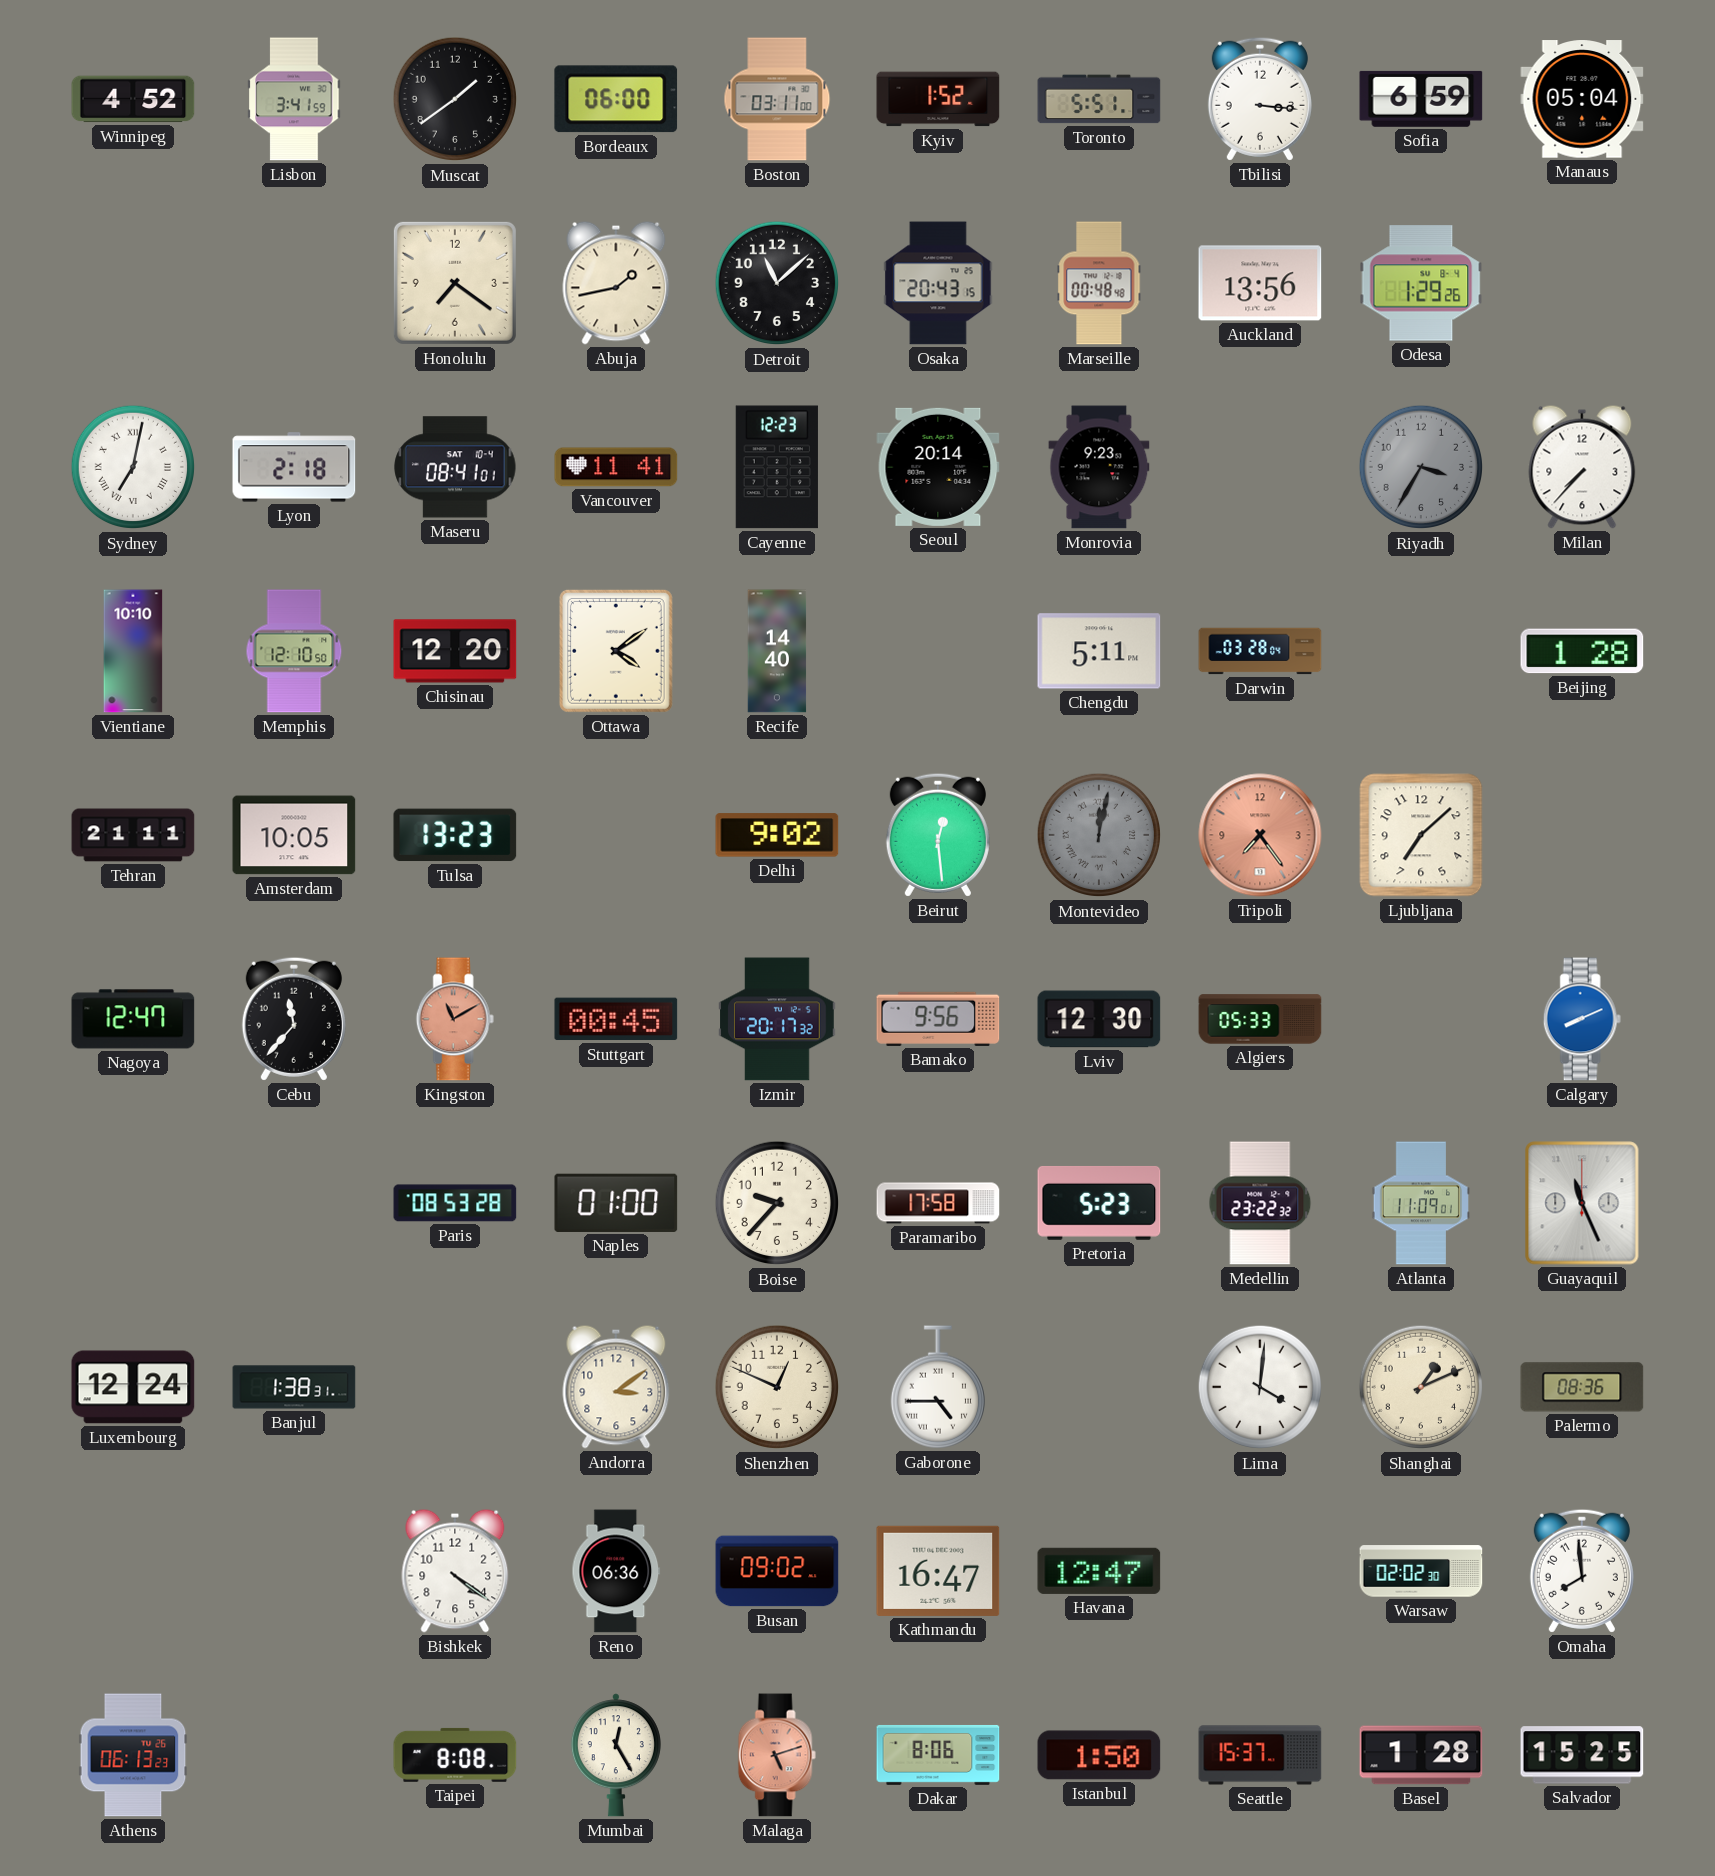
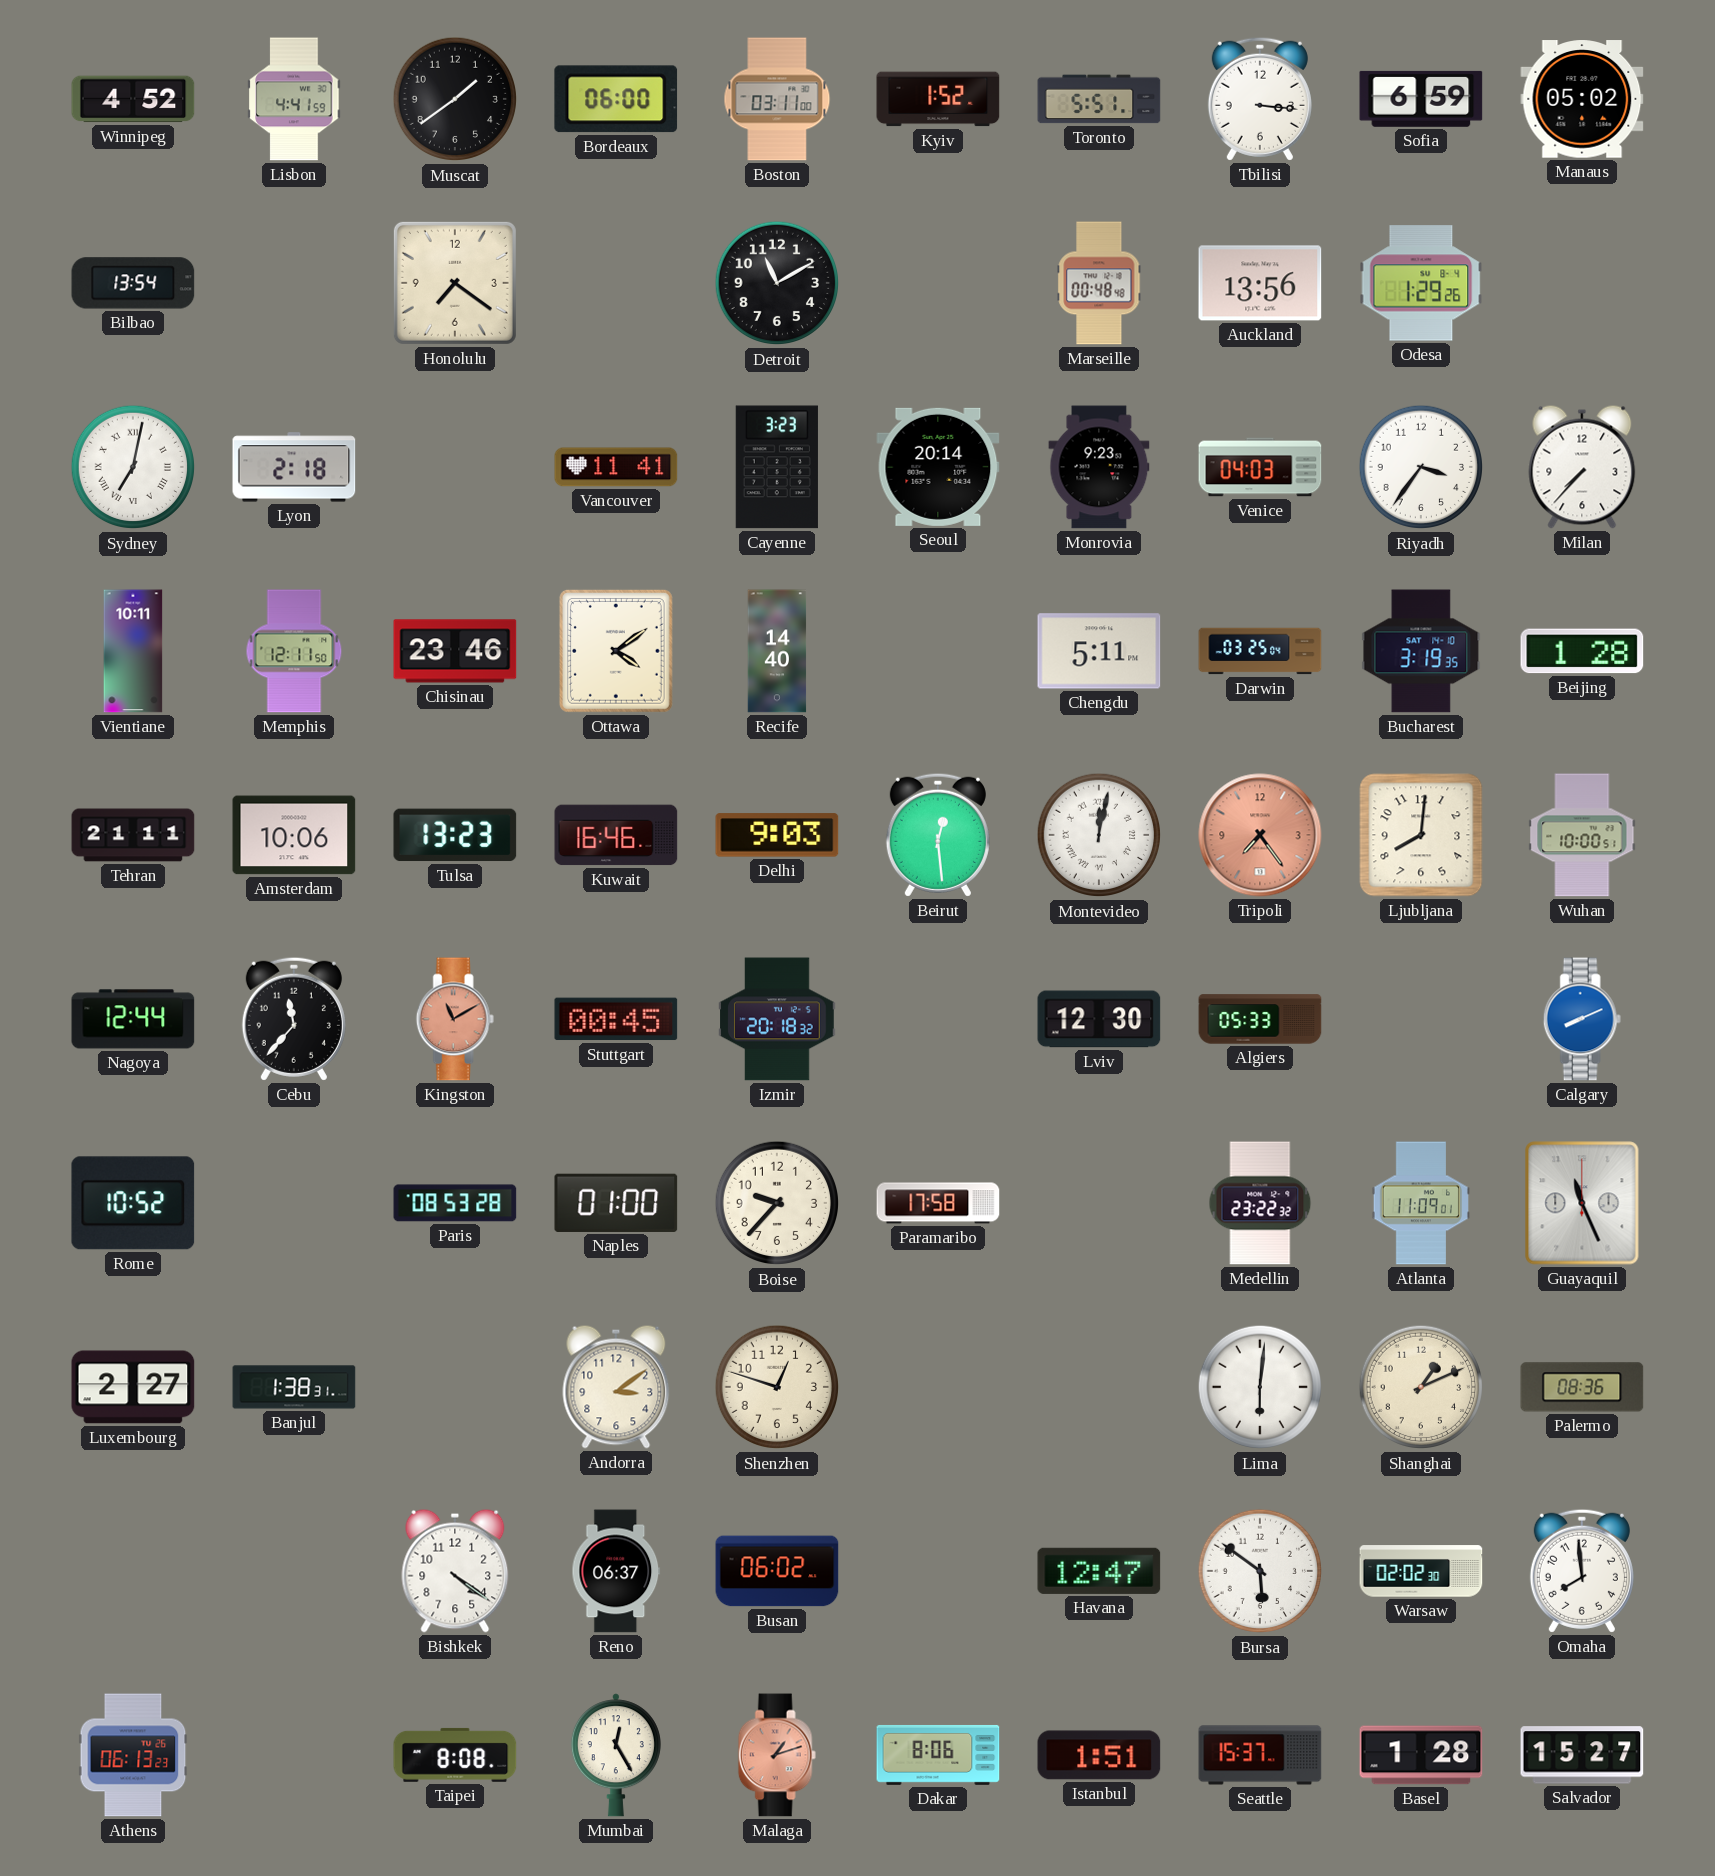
Lisbon: 3:41 -> 4:41 (294, 99)
Manaus: 05:04 -> 05:02 (1582, 99)
Bilbao: none -> 13:54 (133, 283)
Abuja: 1:43 -> none (616, 283)
Detroit: 11:08 -> 11:10 (777, 283)
Osaka: 20:43 -> none (938, 283)
Maseru: 08:41 -> none (455, 467)
Cayenne: 12:23 -> 3:23 (777, 467)
Venice: none -> 04:03 (1260, 467)
Riyadh: 3:35 -> 3:36 (1421, 467)
Riyadh dial: grey -> white (1421, 467)
Vientiane: 10:10 -> 10:11 (133, 651)
Memphis: 12:10 -> 12:11 (294, 651)
Chisinau: 12:20 -> 23:46 (455, 651)
Darwin: 03:28 -> 03:25 (1260, 651)
Bucharest: none -> 3:19 (1421, 651)
Amsterdam: 10:05 -> 10:06 (294, 835)
Kuwait: none -> 16:46 (616, 835)
Delhi: 9:02 -> 9:03 (777, 835)
Montevideo dial: grey -> white (1099, 835)
Ljubljana: 7:08 -> 8:01 (1421, 835)
Wuhan: none -> 10:00 (1582, 835)
Nagoya: 12:47 -> 12:44 (133, 1019)
Izmir: 20:17 -> 20:18 (777, 1019)
Bamako: 9:56 -> none (938, 1019)
Rome: none -> 10:52 (133, 1203)
Pretoria: 5:23 -> none (1099, 1203)
Luxembourg: 12:24 -> 2:27 (133, 1387)
Shenzhen: 12:49 -> 12:48 (777, 1387)
Gaborone: 4:45 -> none (938, 1387)
Lima: 4:01 -> 6:01 (1260, 1387)
Reno: 06:36 -> 06:37 (616, 1571)
Busan: 09:02 -> 06:02 (777, 1571)
Kathmandu: 16:47 -> none (938, 1571)
Bursa: none -> 5:51 (1260, 1571)
Malaga: 5:12 -> 1:12 (777, 1755)
Istanbul: 1:50 -> 1:51 (1099, 1755)
Salvador: 15:25 -> 15:27 (1582, 1755)
